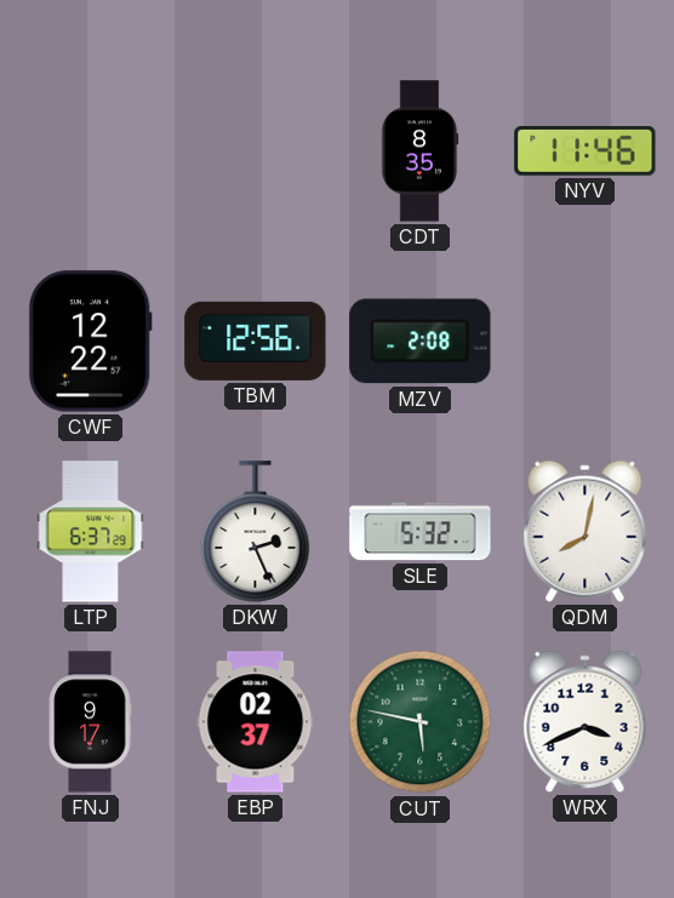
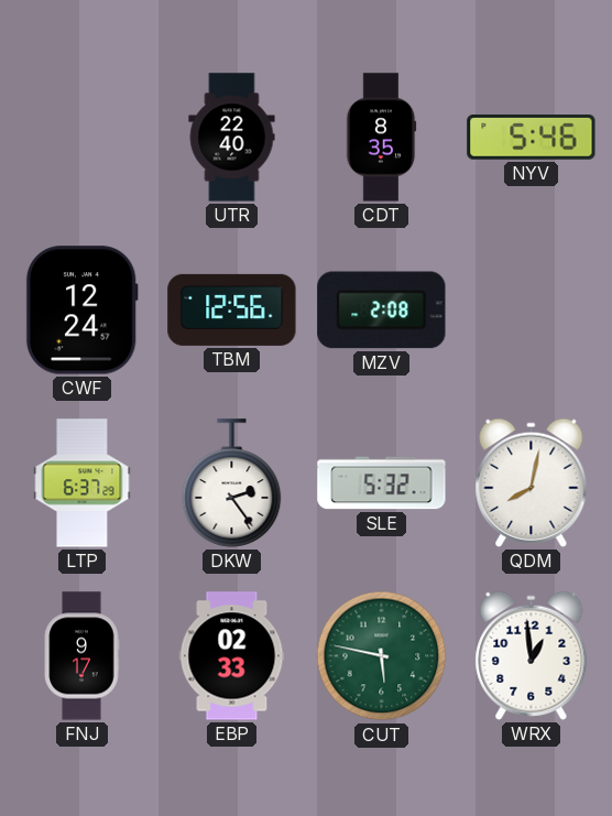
UTR: none -> 22:40 (232, 138)
NYV: 11:46 -> 5:46 (532, 138)
CWF: 12:22 -> 12:24 (81, 311)
DKW: 2:26 -> 2:24 (232, 483)
EBP: 02:37 -> 02:33 (232, 656)
WRX: 3:41 -> 12:59 (532, 655)
